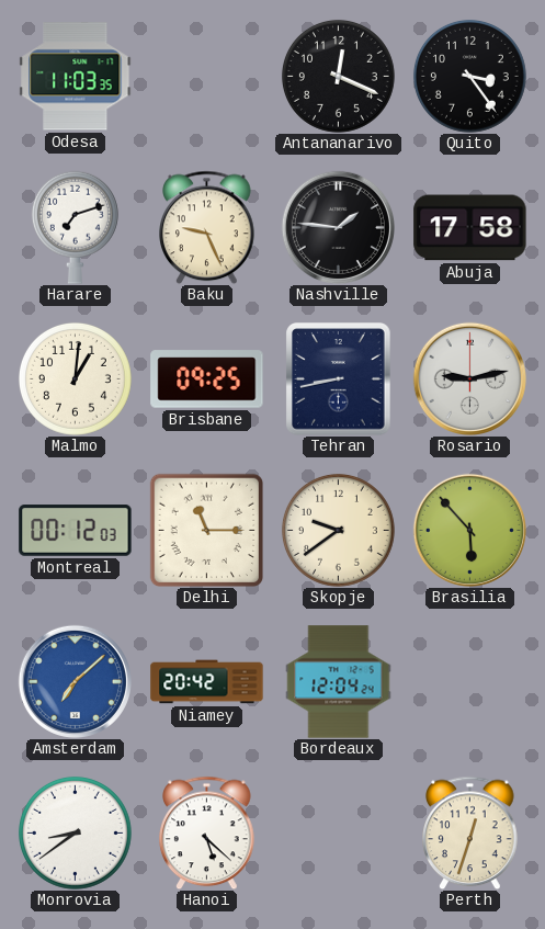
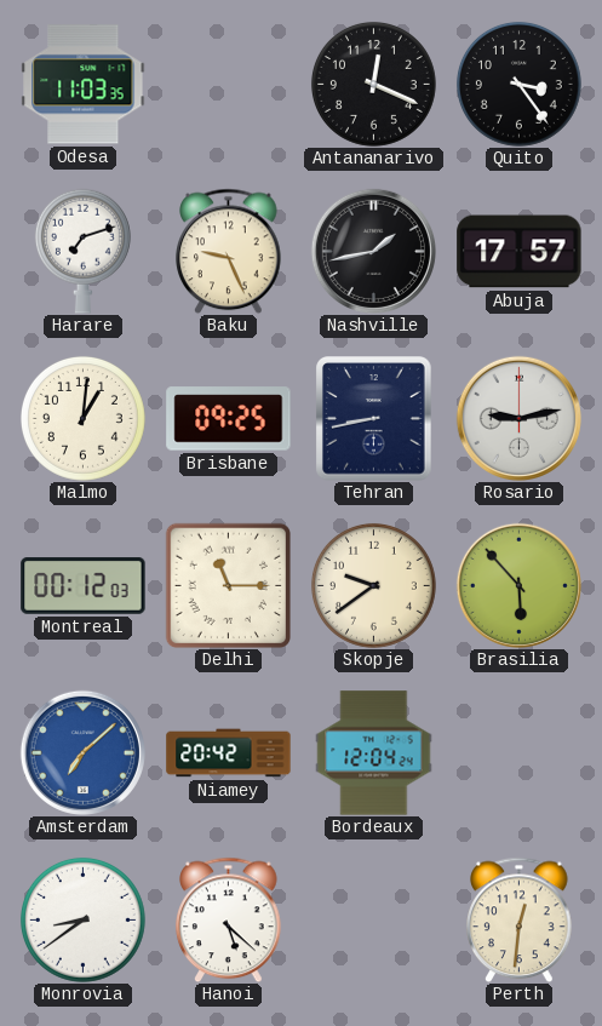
Nashville: 1:46 -> 1:43 (373, 251)
Abuja: 17:58 -> 17:57 (520, 252)
Perth: 12:33 -> 12:31 (520, 919)
